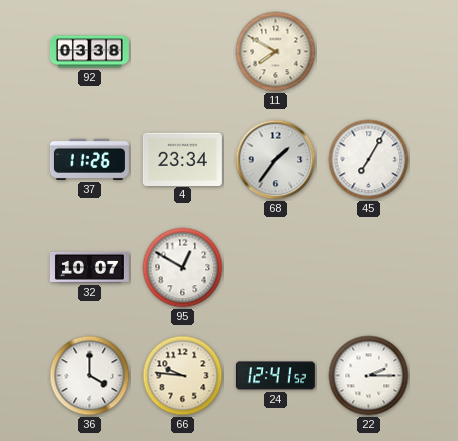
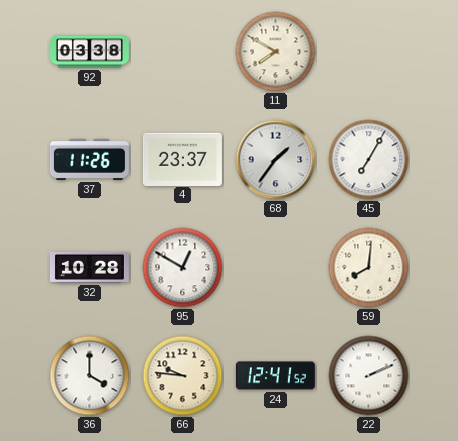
4: 23:34 -> 23:37 (182, 159)
32: 10:07 -> 10:28 (89, 267)
59: none -> 8:01 (369, 268)
22: 2:15 -> 2:11 (369, 376)
